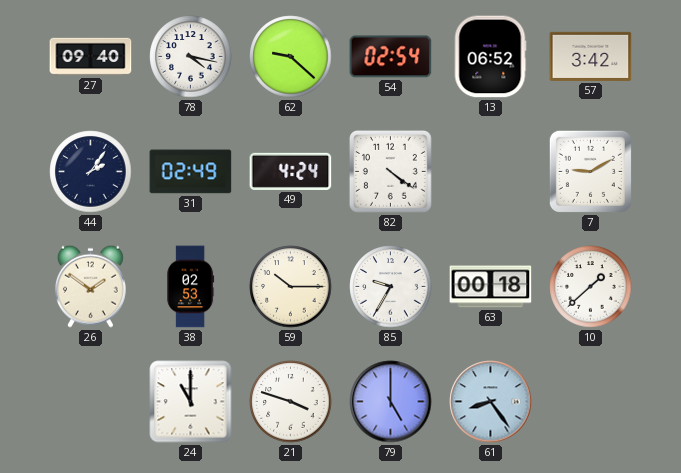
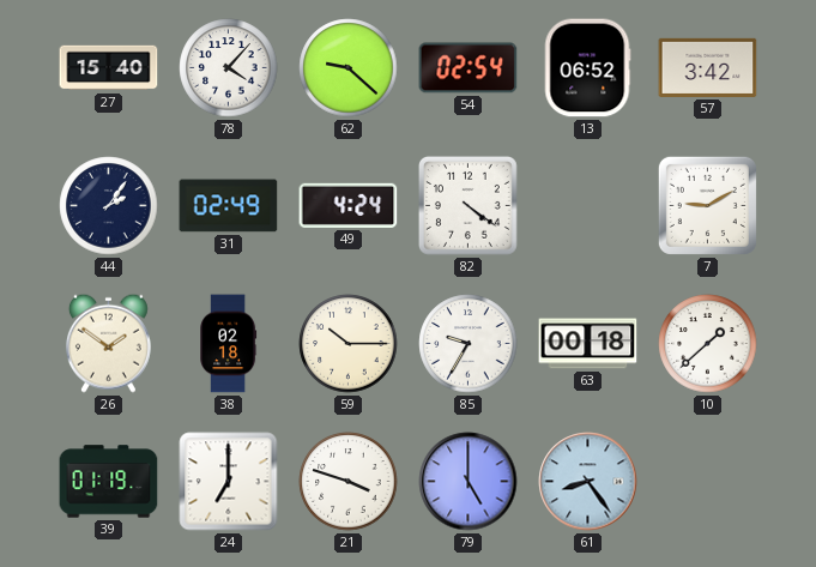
27: 09:40 -> 15:40 (109, 68)
78: 4:17 -> 4:07 (229, 68)
38: 02:53 -> 02:18 (229, 344)
39: none -> 01:19 (109, 482)
24: 11:00 -> 7:00 (229, 482)
